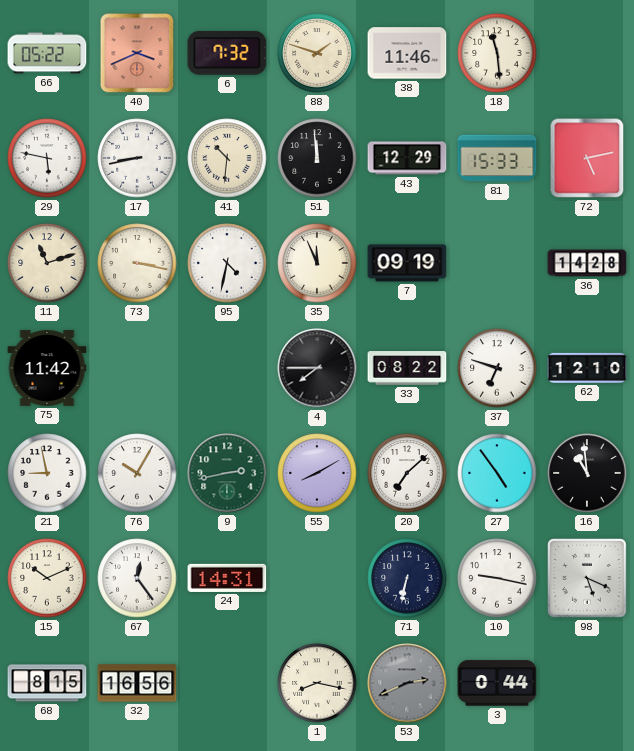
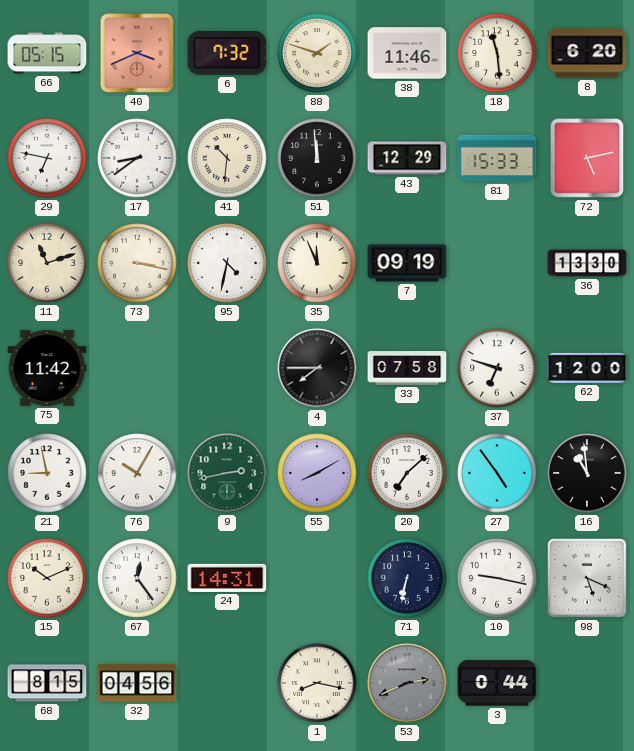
66: 05:22 -> 05:15 (47, 53)
8: none -> 6:20 (587, 53)
29: 5:47 -> 6:47 (47, 158)
17: 8:43 -> 8:39 (137, 158)
36: 14:28 -> 13:30 (587, 263)
33: 08:22 -> 07:58 (407, 368)
62: 12:10 -> 12:00 (587, 368)
32: 16:56 -> 04:56 (137, 683)
